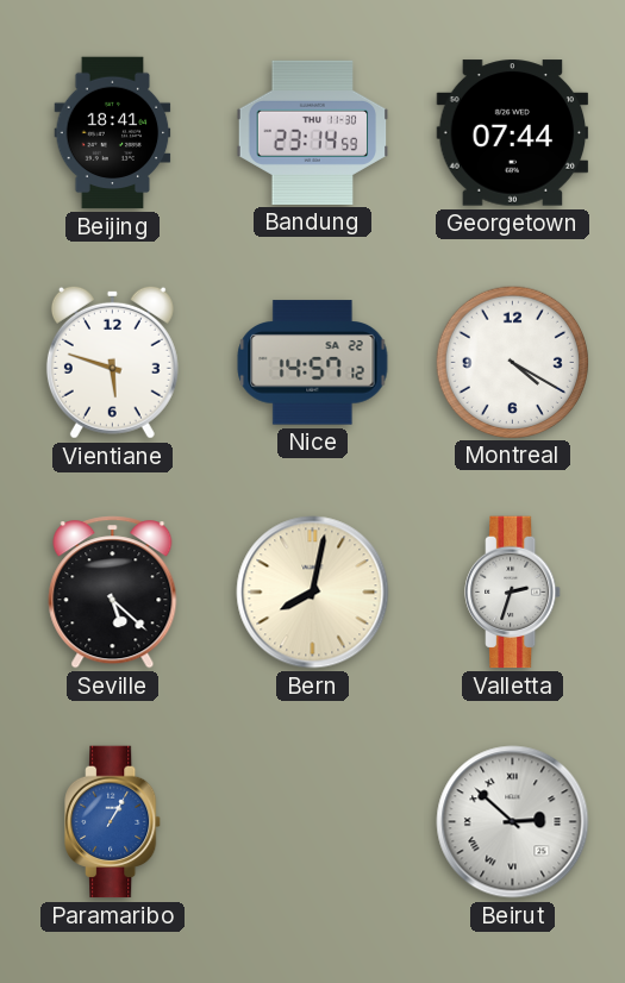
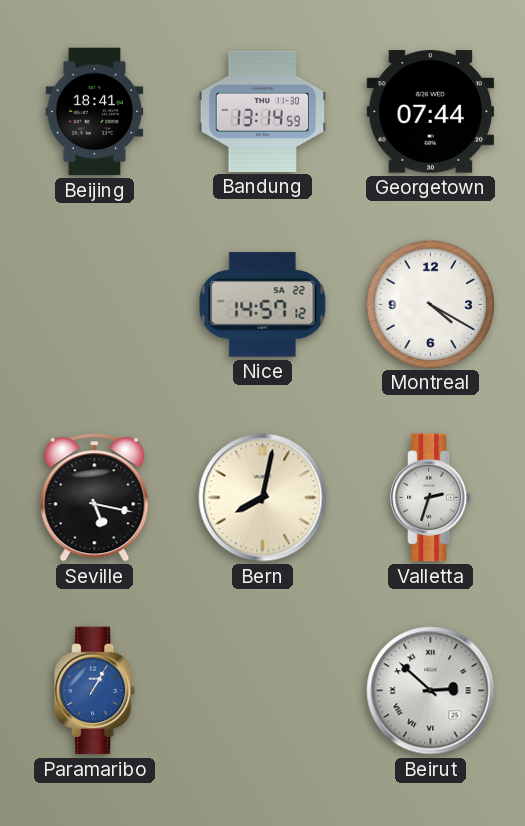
Bandung: 23:14 -> 13:14 (263, 111)
Vientiane: 5:48 -> none (112, 362)
Seville: 5:22 -> 5:17 (95, 498)
